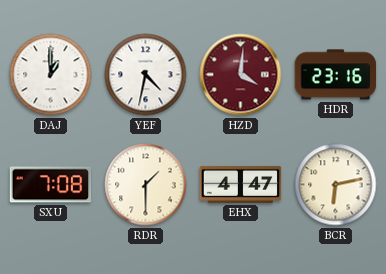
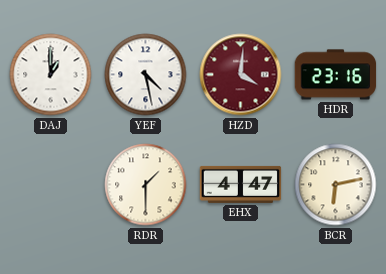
YEF: 4:32 -> 4:28 (146, 75)
SXU: 7:08 -> none (51, 185)
